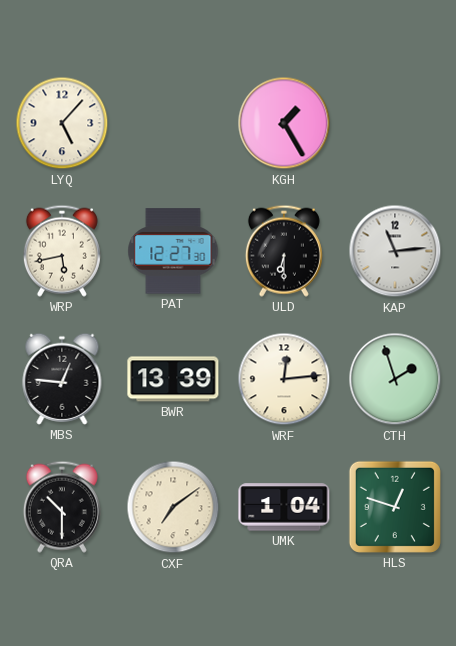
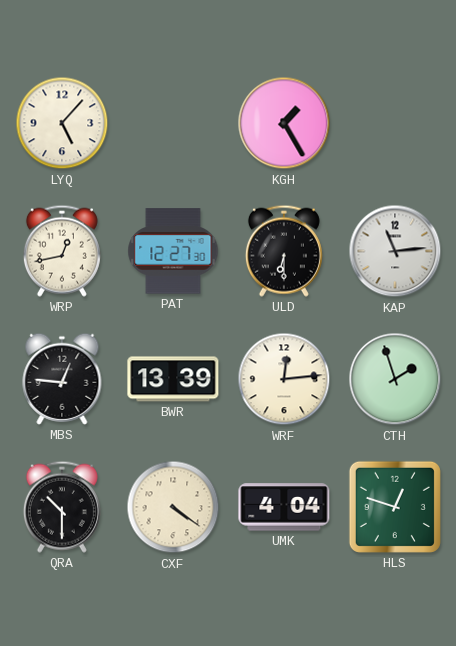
WRP: 5:43 -> 12:43 (62, 251)
CXF: 7:09 -> 4:21 (173, 507)
UMK: 1:04 -> 4:04 (284, 507)
